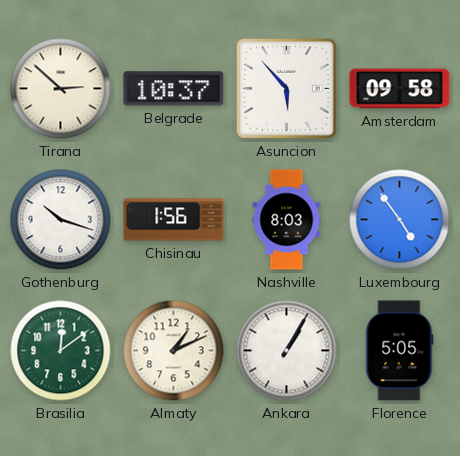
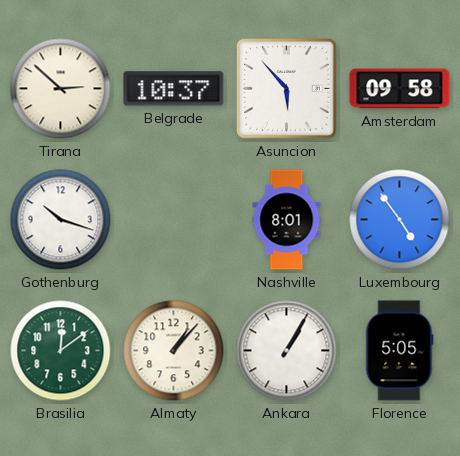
Chisinau: 1:56 -> none (174, 220)
Nashville: 8:03 -> 8:01 (287, 220)
Almaty: 1:11 -> 1:07 (174, 351)
